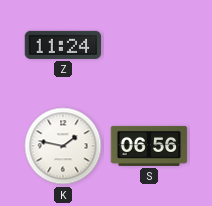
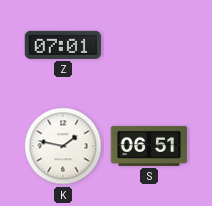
Z: 11:24 -> 07:01 (63, 45)
S: 06:56 -> 06:51 (149, 146)
